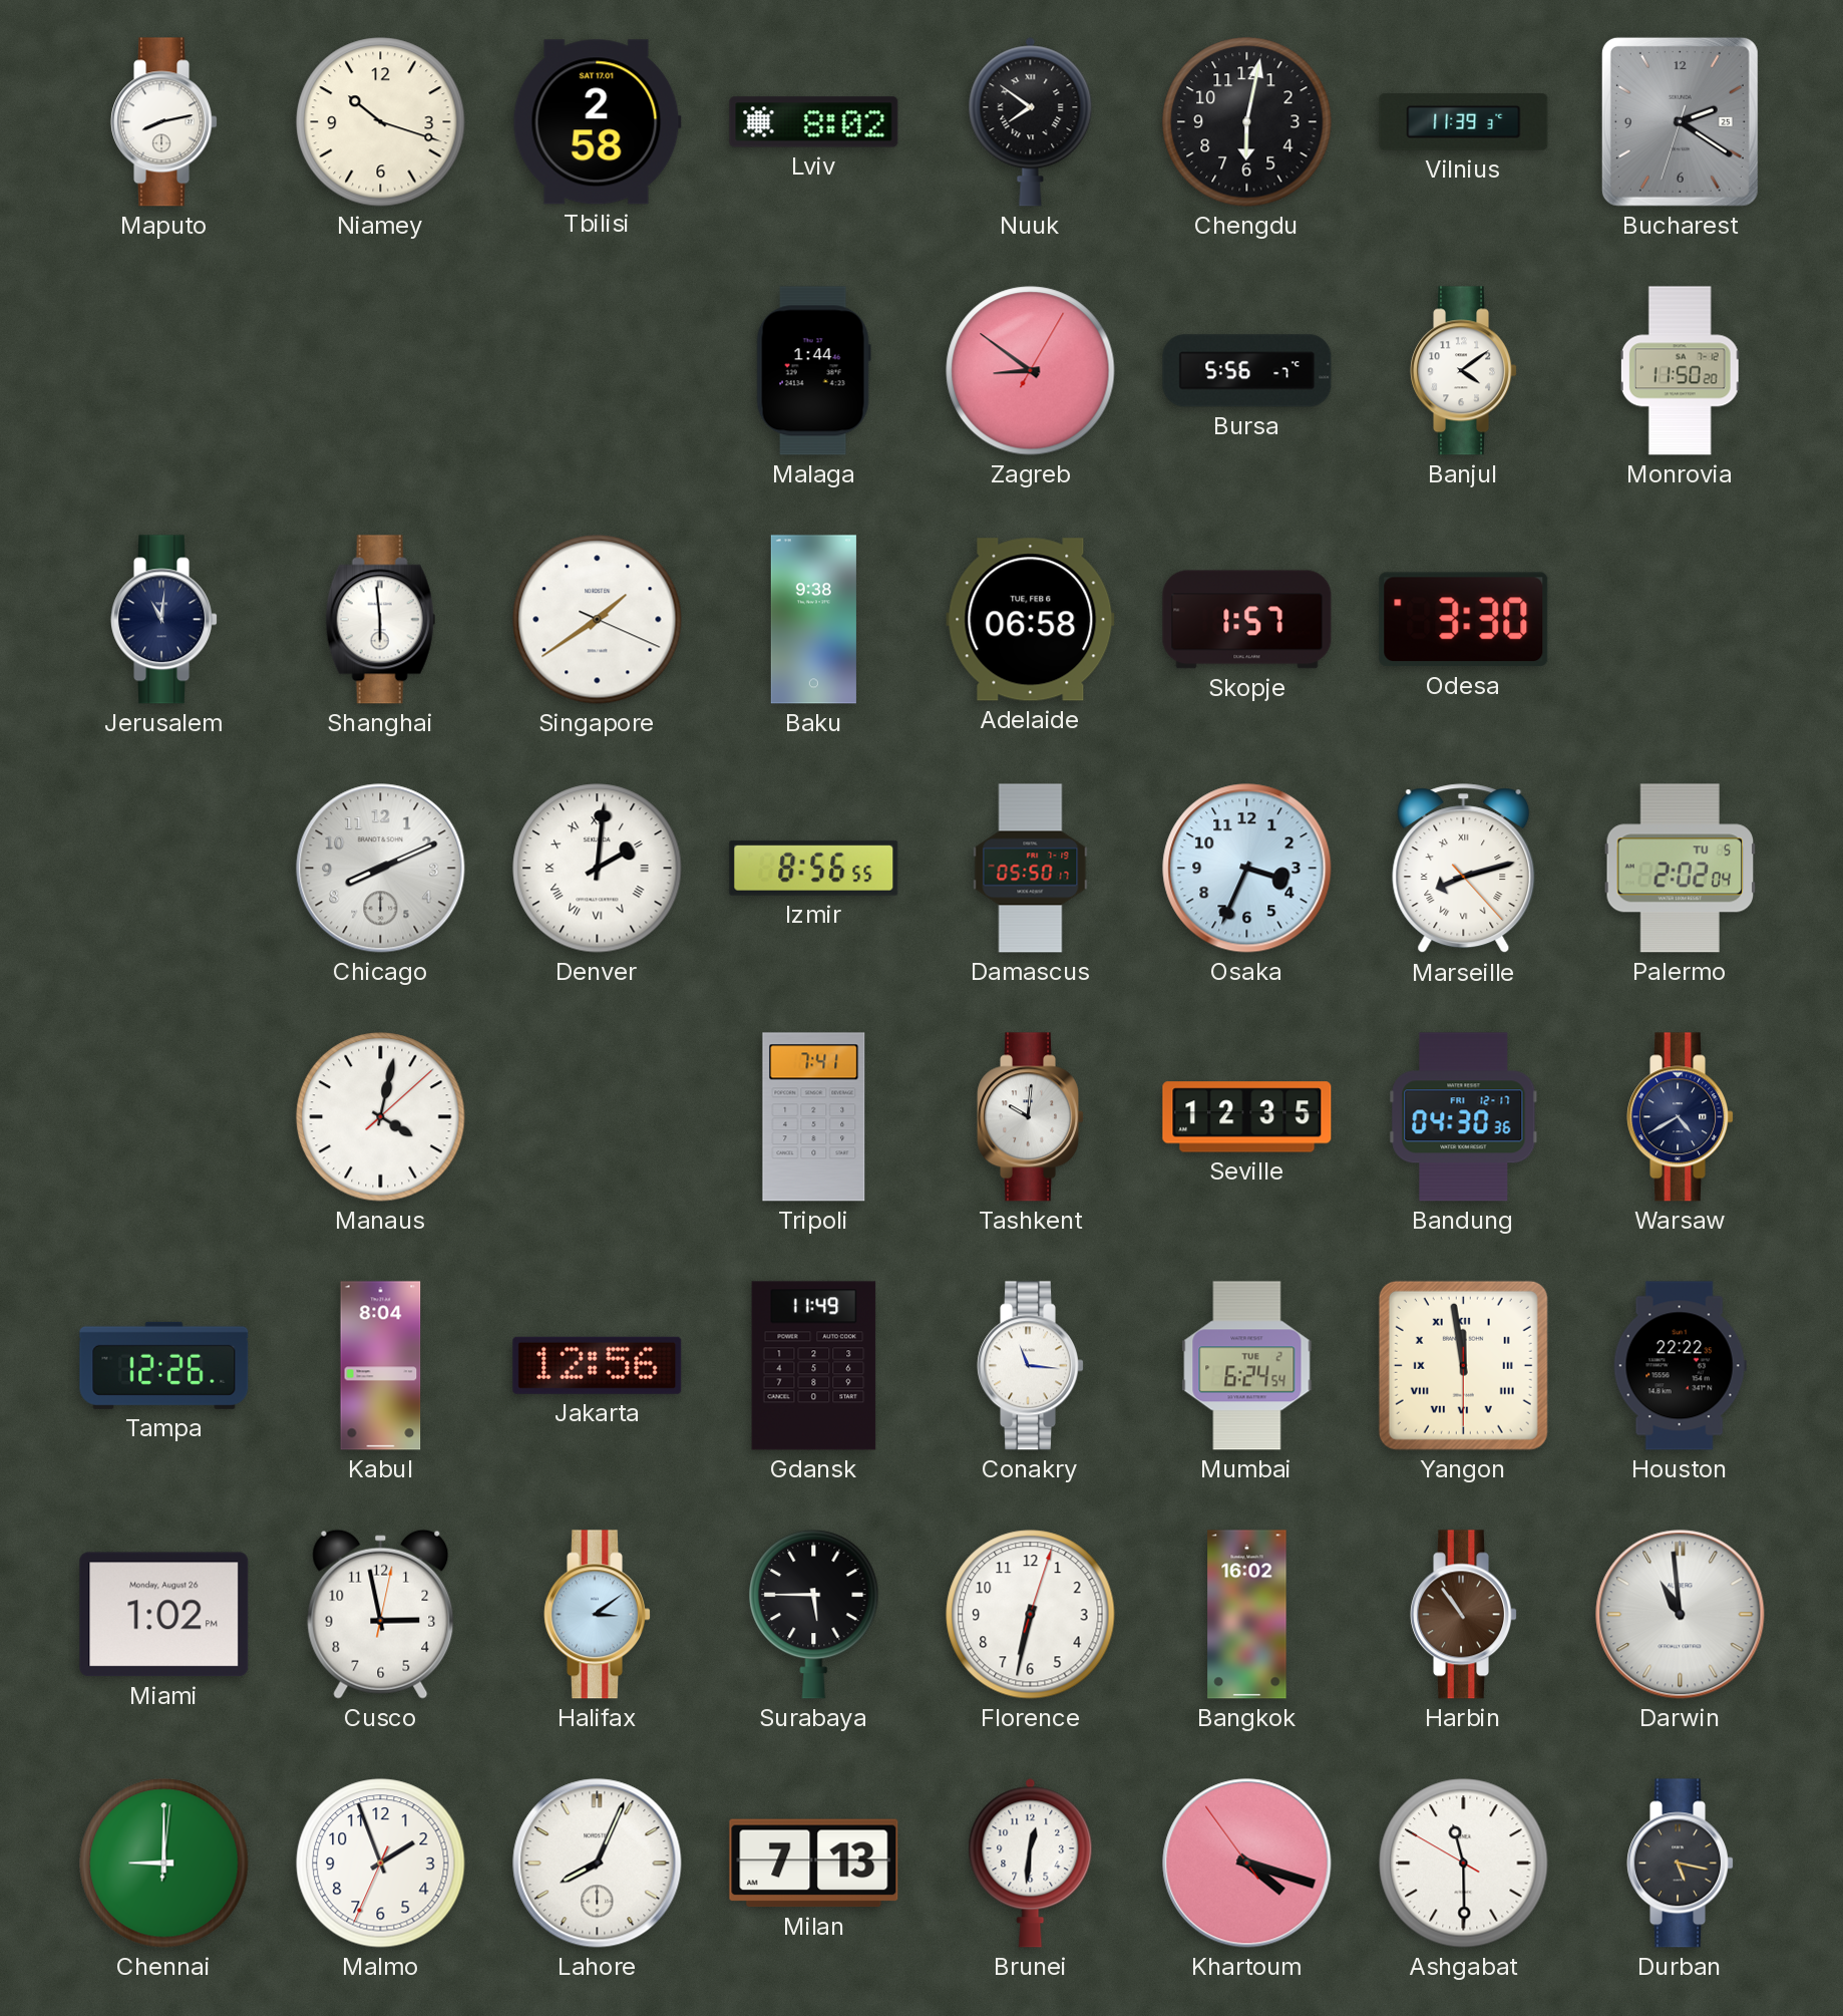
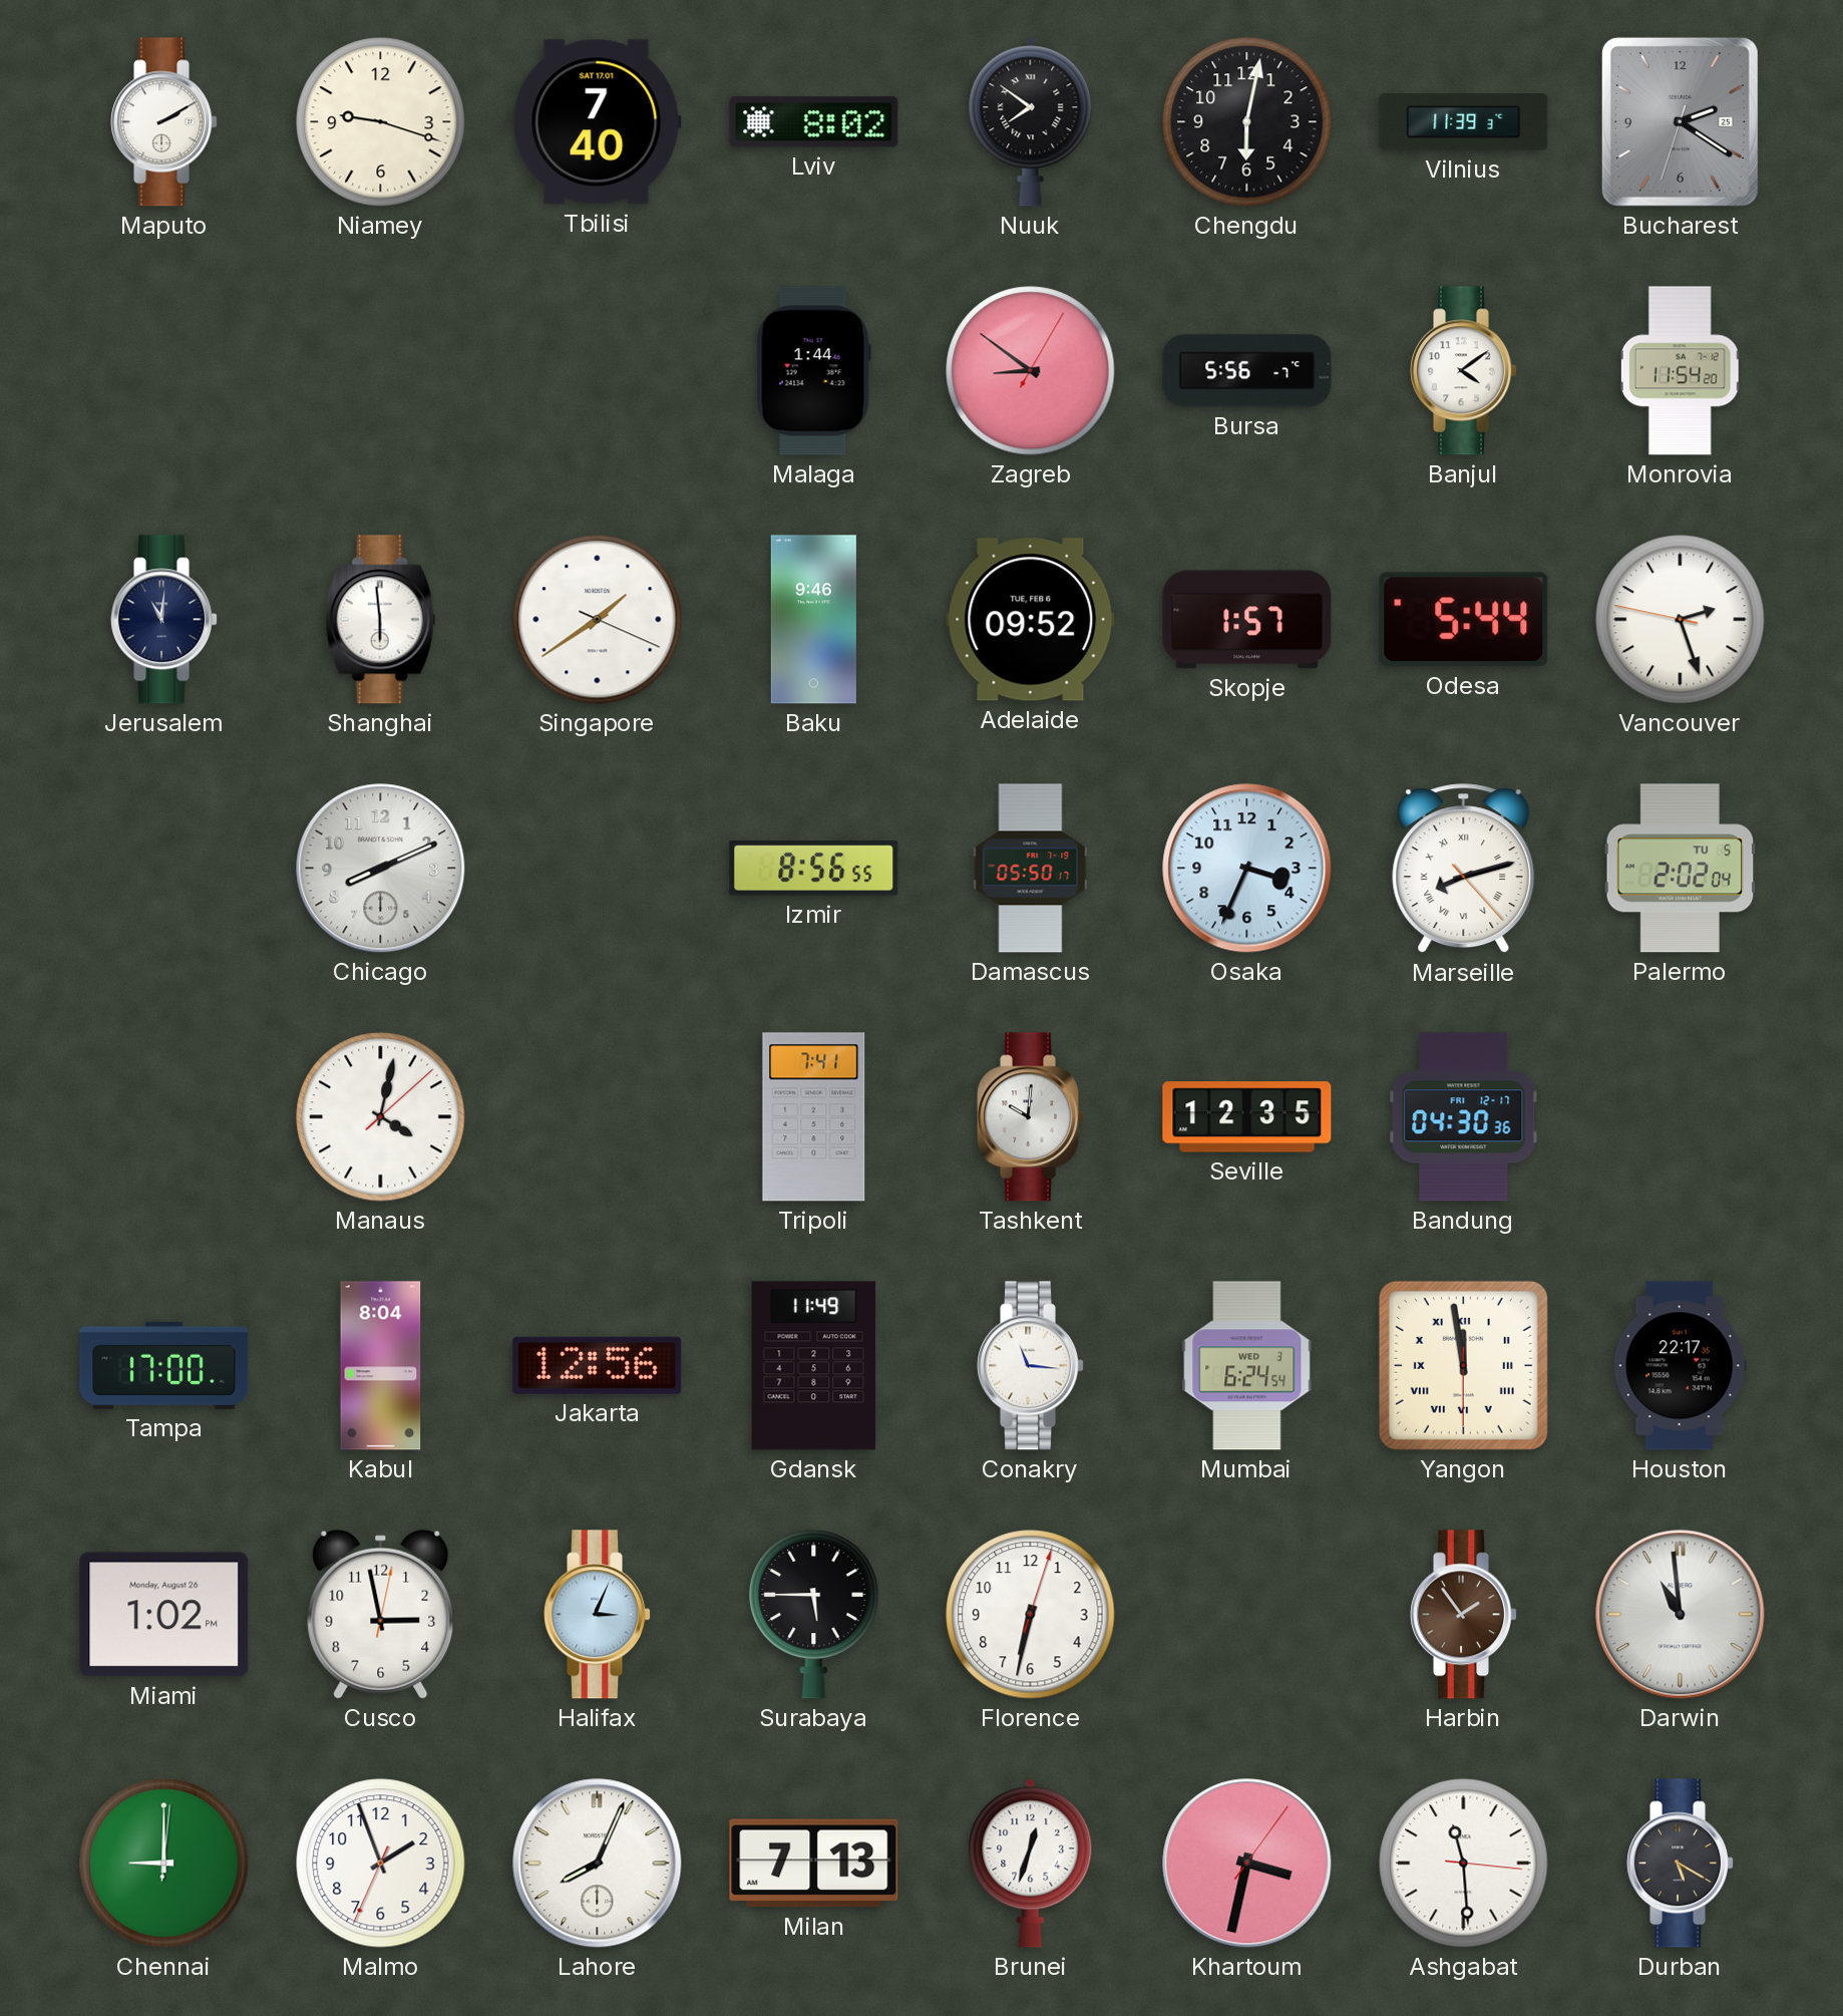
Maputo: 8:13 -> 2:10 (164, 122)
Niamey: 10:18 -> 9:18 (381, 122)
Tbilisi: 2:58 -> 7:40 (597, 122)
Monrovia: 11:50 -> 11:54 (1681, 371)
Baku: 9:38 -> 9:46 (813, 620)
Adelaide: 06:58 -> 09:52 (1031, 620)
Odesa: 3:30 -> 5:44 (1464, 620)
Vancouver: none -> 2:26 (1681, 620)
Denver: 2:01 -> none (598, 869)
Warsaw: 4:40 -> none (1681, 1117)
Tampa: 12:26 -> 17:00 (164, 1365)
Mumbai date: TUE 2 -> WED 3 (1247, 1366)
Houston: 22:22 -> 22:17 (1680, 1366)
Halifax: 3:09 -> 3:04 (598, 1615)
Bangkok: 16:02 -> none (1247, 1615)
Harbin: 10:54 -> 1:54 (1464, 1615)
Brunei: 12:31 -> 12:33 (1031, 1863)
Khartoum: 4:17 -> 3:32 (1247, 1864)
Ashgabat: 11:29:50 -> 11:29:16 (1464, 1864)
Durban: 5:17 -> 5:20 (1681, 1864)
